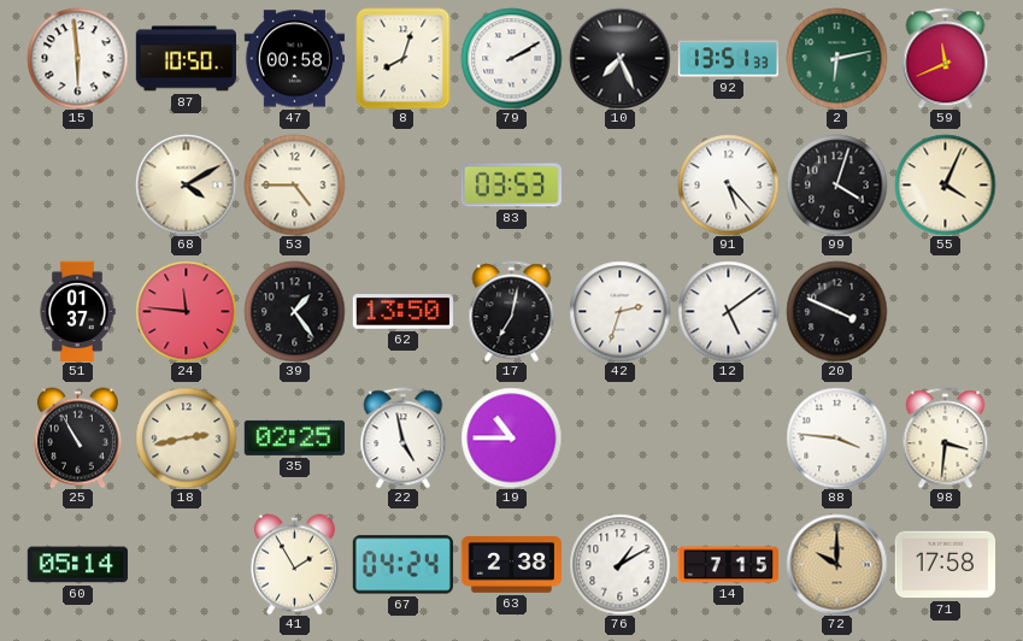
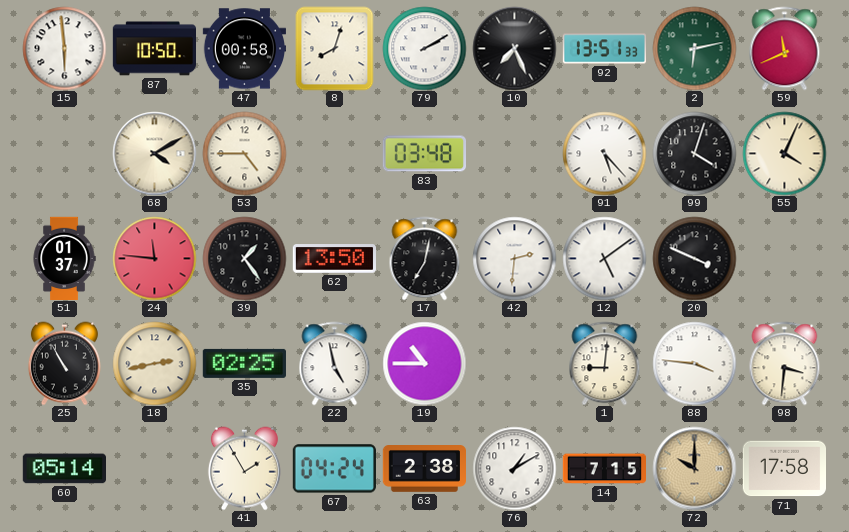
83: 03:53 -> 03:48 (424, 154)
42: 2:33 -> 2:31 (514, 258)
1: none -> 9:01 (605, 363)
